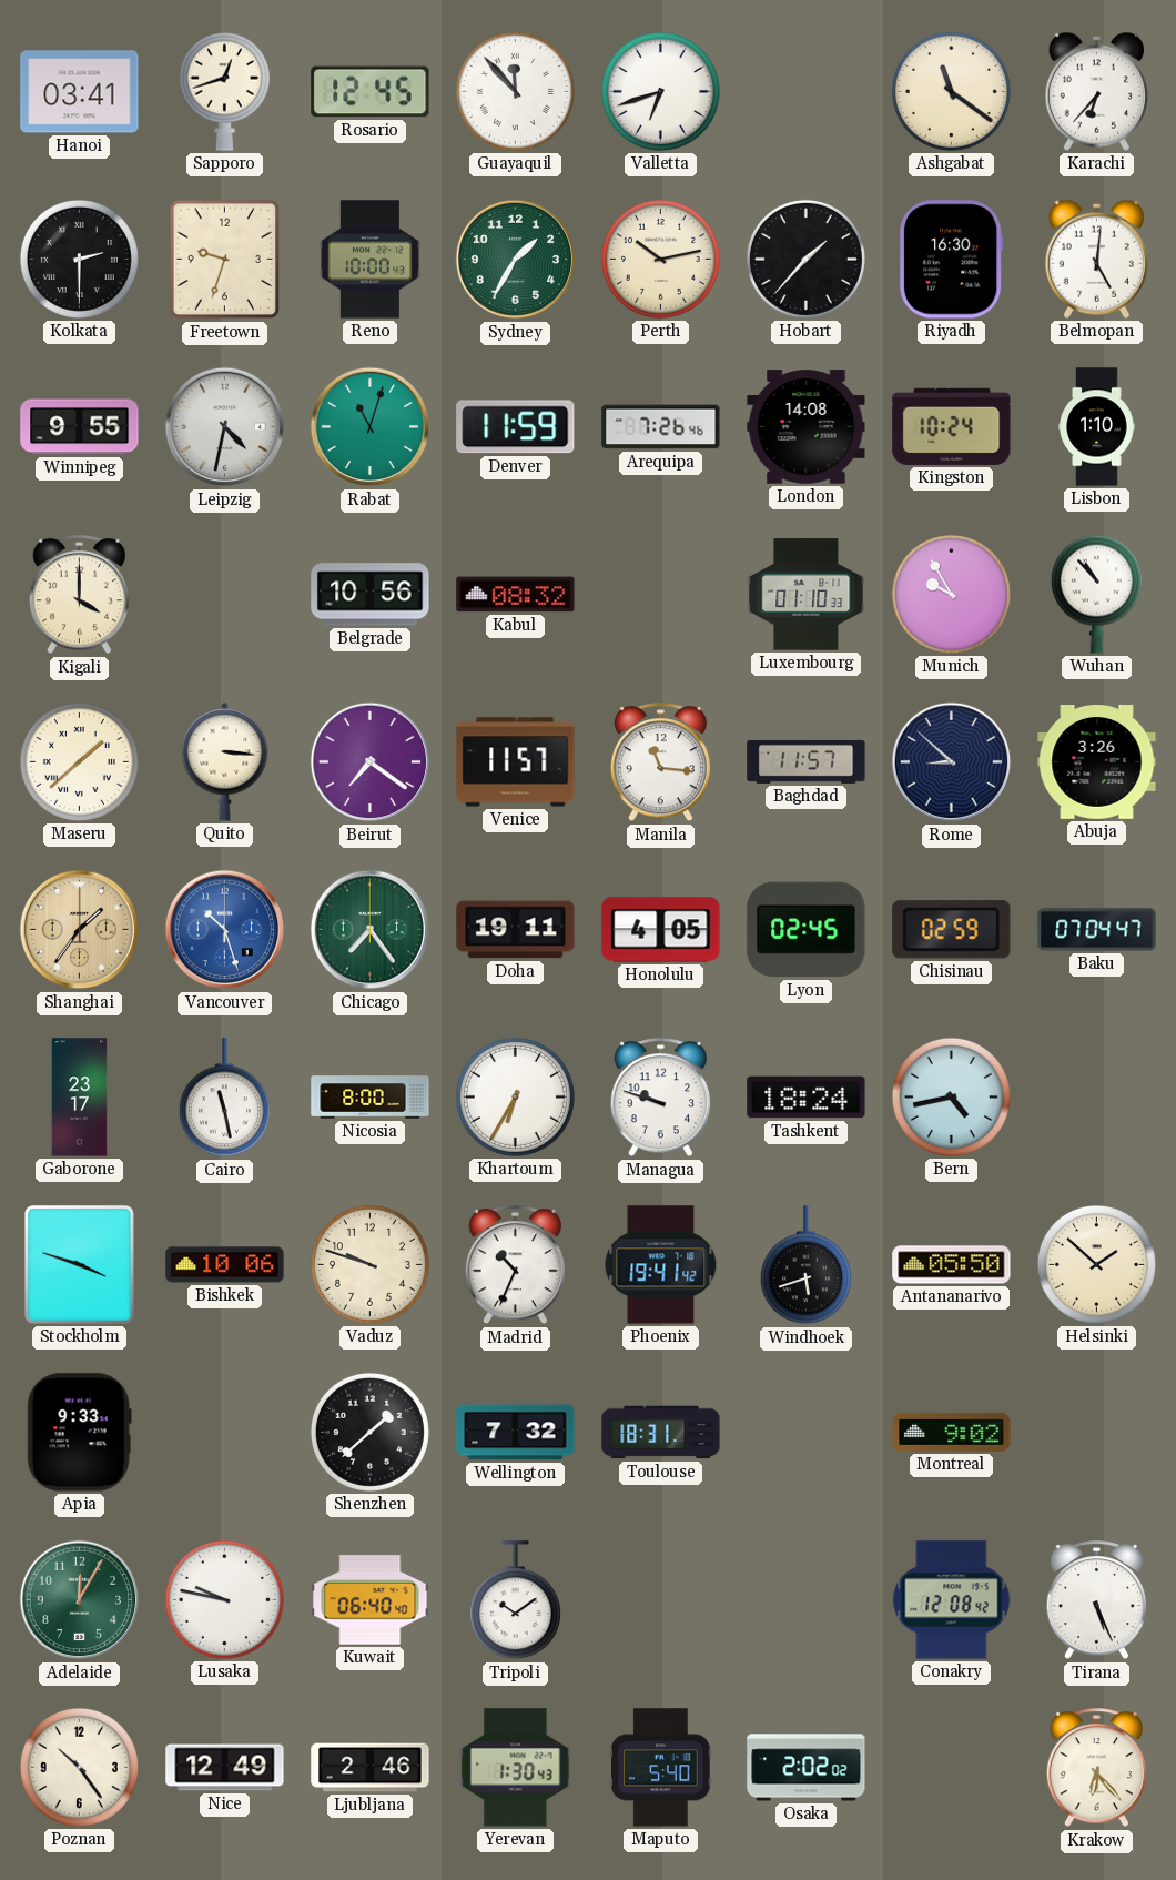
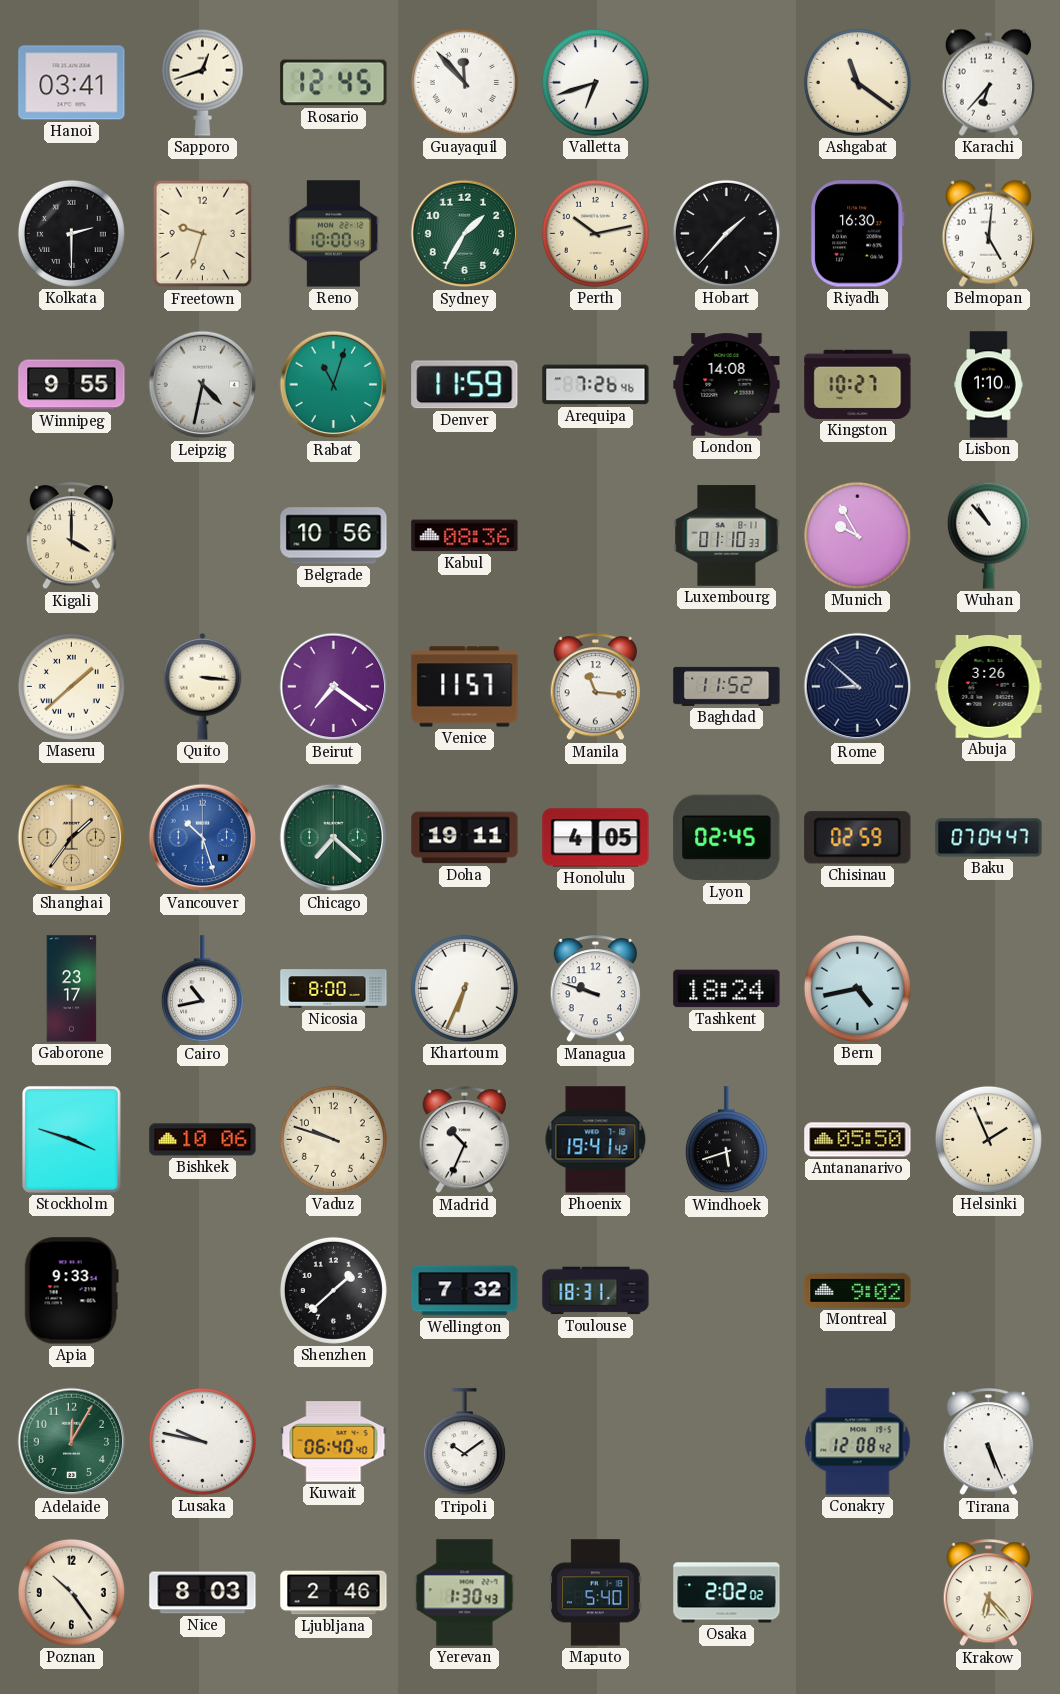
Kingston: 10:24 -> 10:27 (858, 384)
Kabul: 08:32 -> 08:36 (465, 536)
Baghdad: 11:57 -> 11:52 (727, 686)
Chicago: 7:24 -> 7:22 (334, 838)
Cairo: 11:28 -> 10:43 (202, 989)
Khartoum: 6:35 -> 6:34 (464, 988)
Helsinki: 1:52 -> 1:56 (988, 1139)
Nice: 12:49 -> 8:03 (203, 1593)
